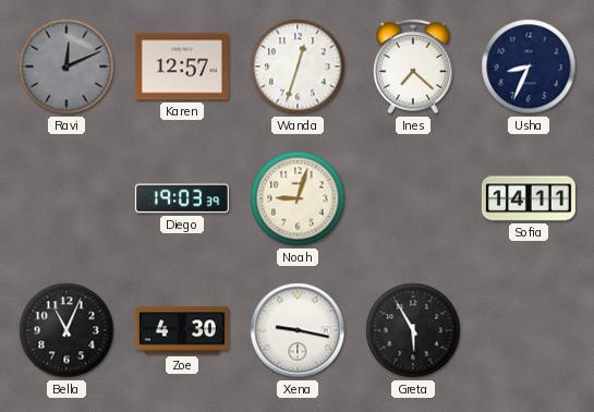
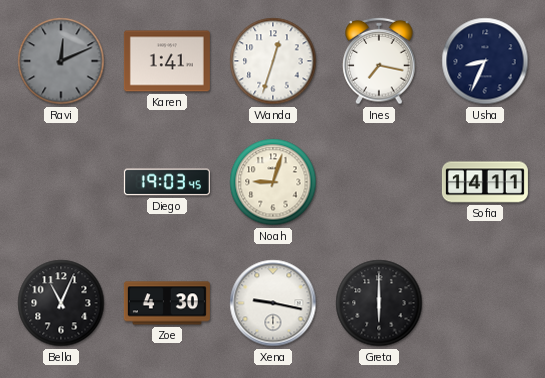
Karen: 12:57 -> 1:41 (167, 61)
Ines: 7:22 -> 7:17 (379, 61)
Diego: 19:03:39 -> 19:03:45 (167, 182)
Greta: 5:55 -> 6:00 (379, 303)
